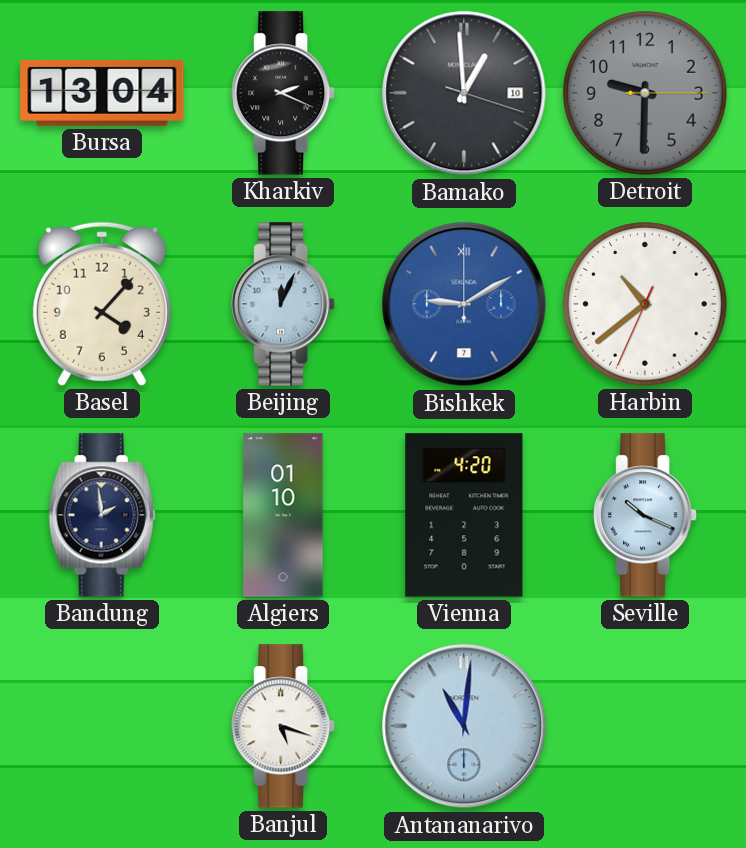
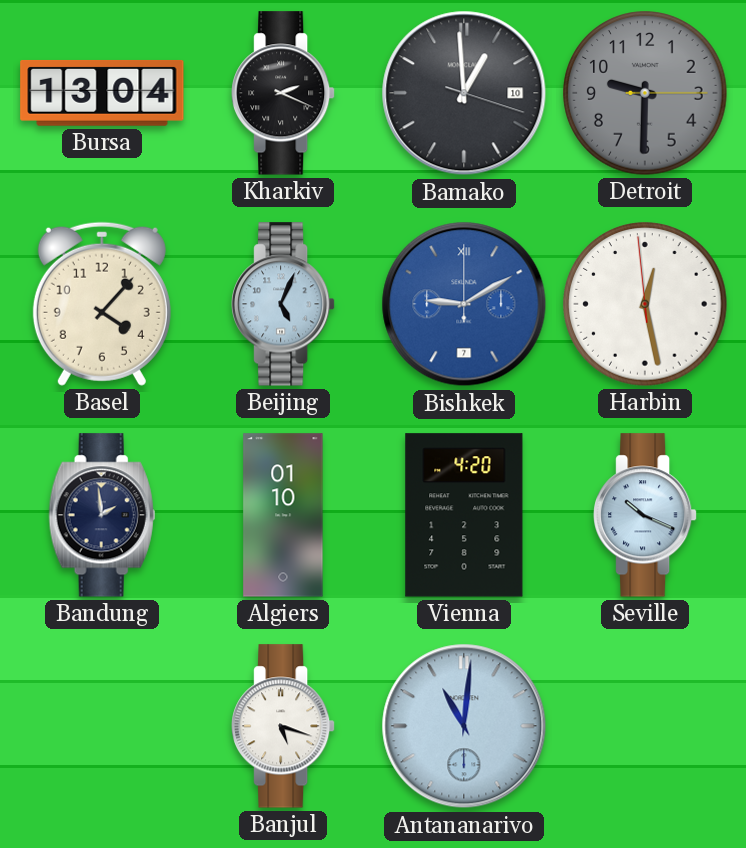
Beijing: 12:04 -> 5:04 (284, 304)
Harbin: 10:38 -> 12:27 (645, 304)
